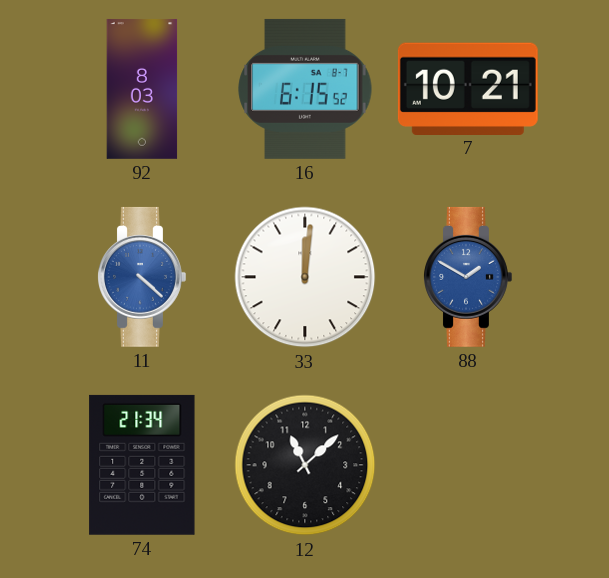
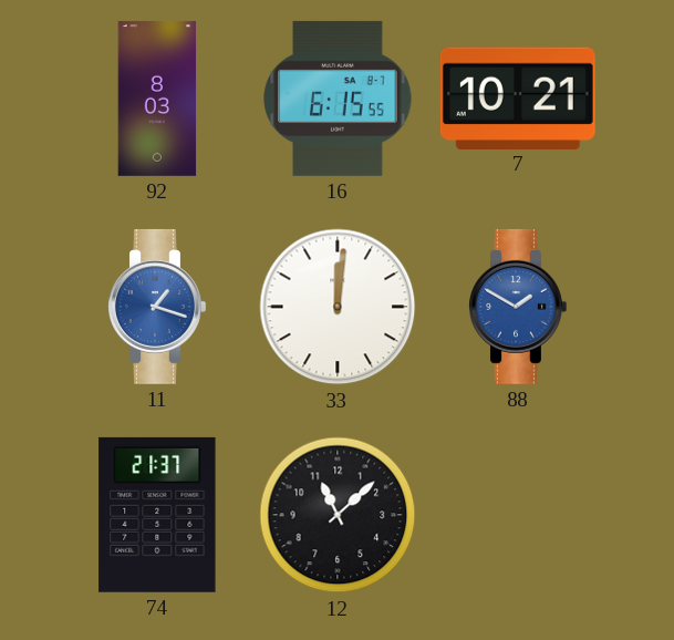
16: 6:15:52 -> 6:15:55 (338, 99)
11: 4:22 -> 1:18 (157, 307)
74: 21:34 -> 21:37 (157, 515)
